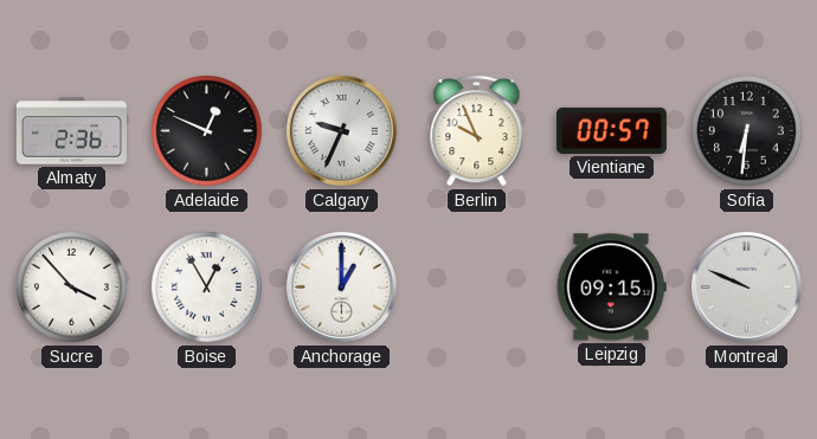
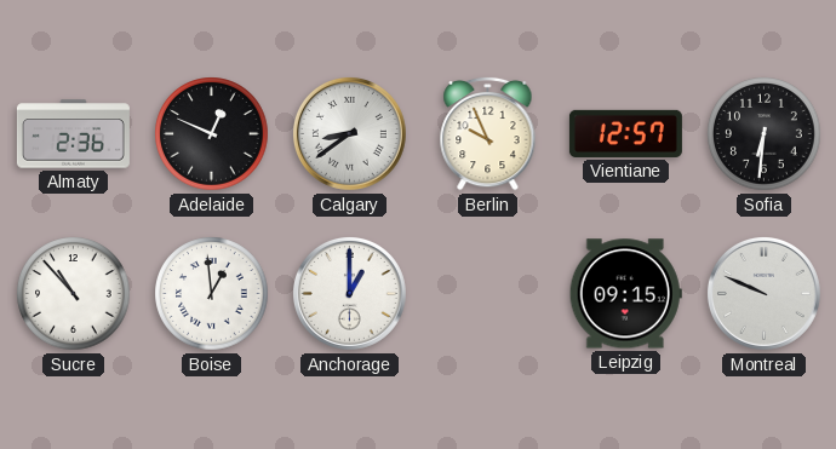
Calgary: 9:34 -> 8:39 (349, 133)
Vientiane: 00:57 -> 12:57 (625, 133)
Sucre: 3:53 -> 10:53 (74, 294)
Boise: 12:55 -> 12:59 (212, 294)
